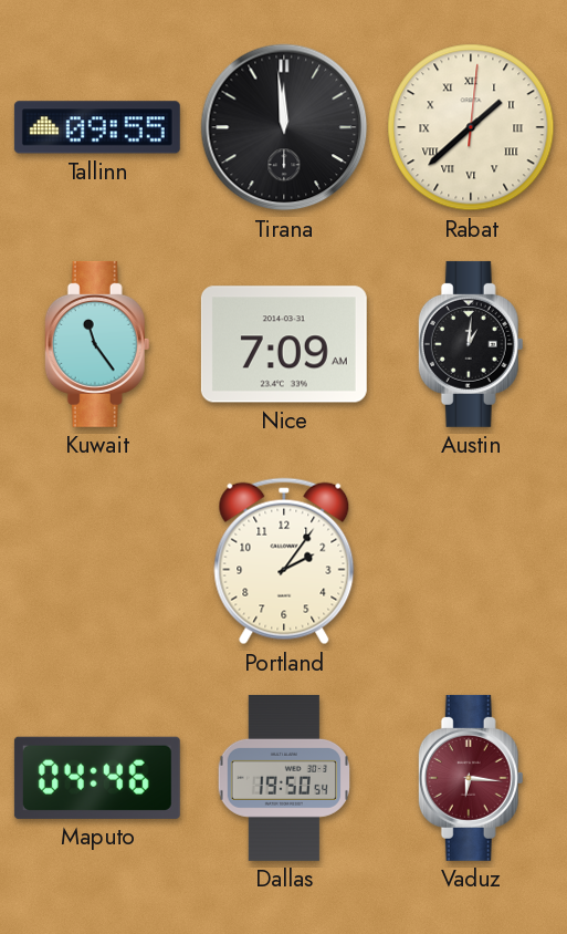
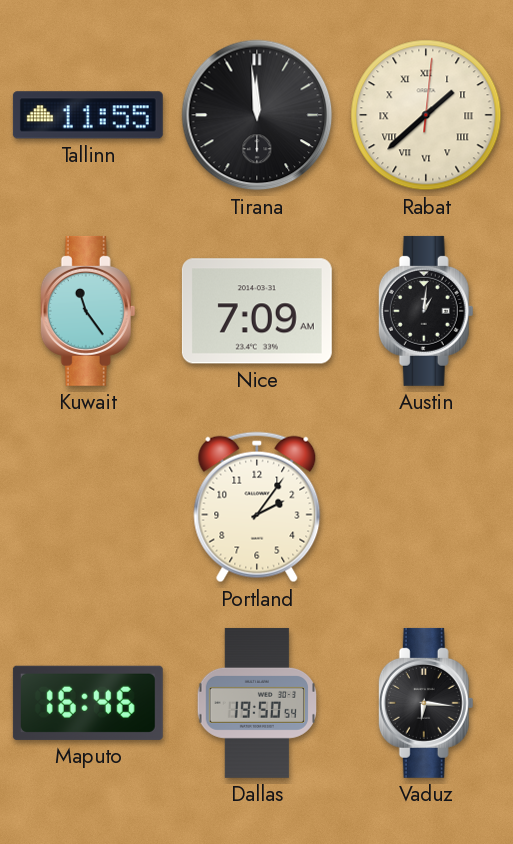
Tallinn: 09:55 -> 11:55 (88, 115)
Maputo: 04:46 -> 16:46 (88, 703)
Vaduz dial: burgundy -> black (426, 703)
